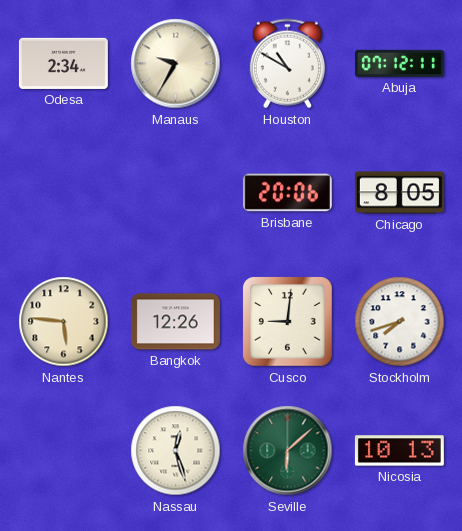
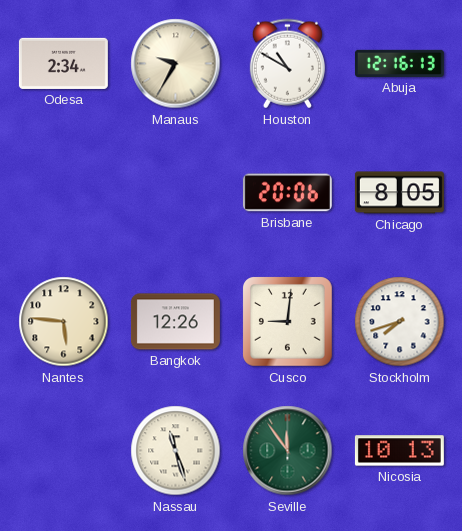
Abuja: 07:12 -> 12:16 (399, 63)
Nassau: 12:27 -> 11:27 (176, 451)
Seville: 6:08 -> 11:54 (288, 451)
